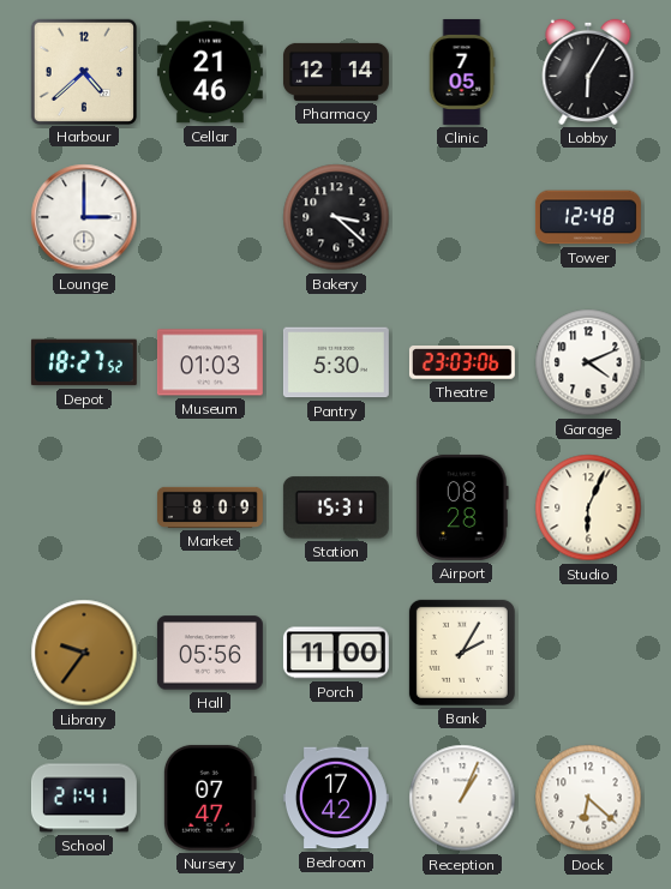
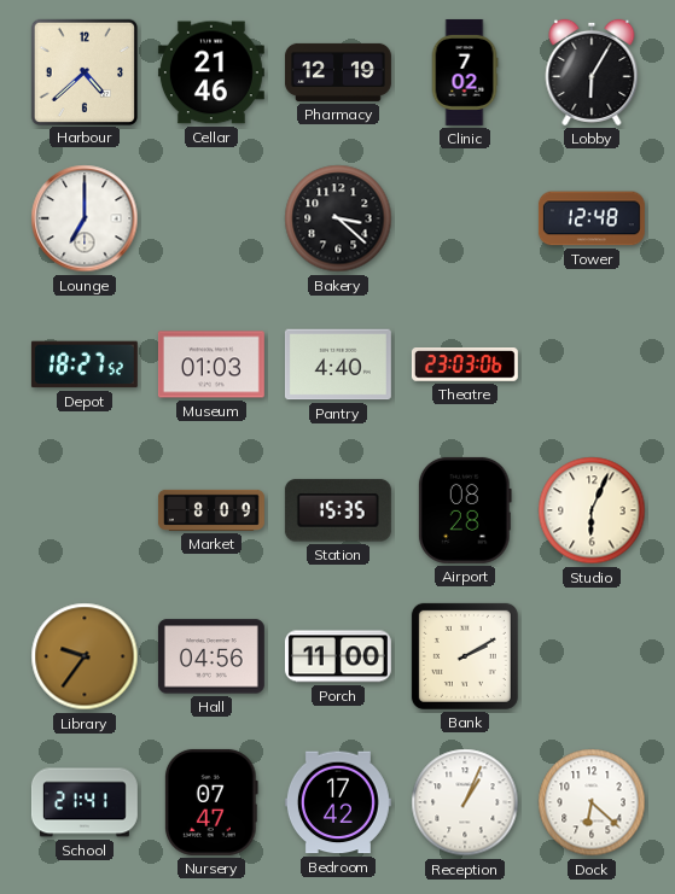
Pharmacy: 12:14 -> 12:19 (338, 72)
Clinic: 7:05 -> 7:02 (465, 72)
Lounge: 3:00 -> 7:00 (85, 218)
Pantry: 5:30 -> 4:40 (338, 364)
Garage: 4:11 -> none (588, 362)
Station: 15:31 -> 15:35 (338, 510)
Hall: 05:56 -> 04:56 (211, 656)
Bank: 2:05 -> 2:10 (465, 656)
